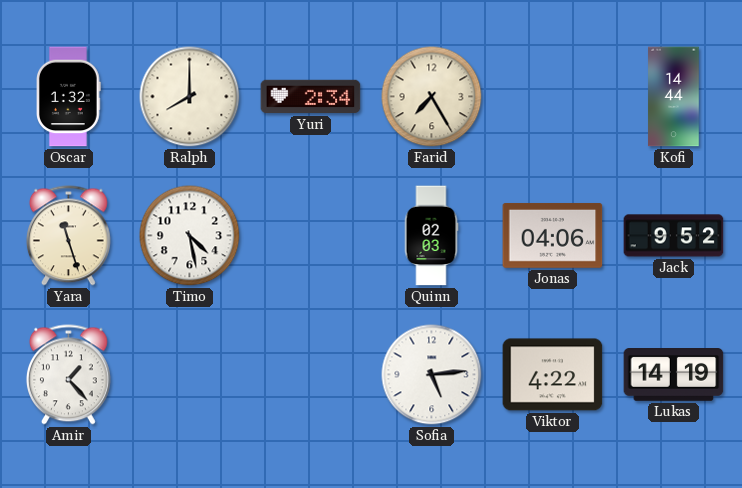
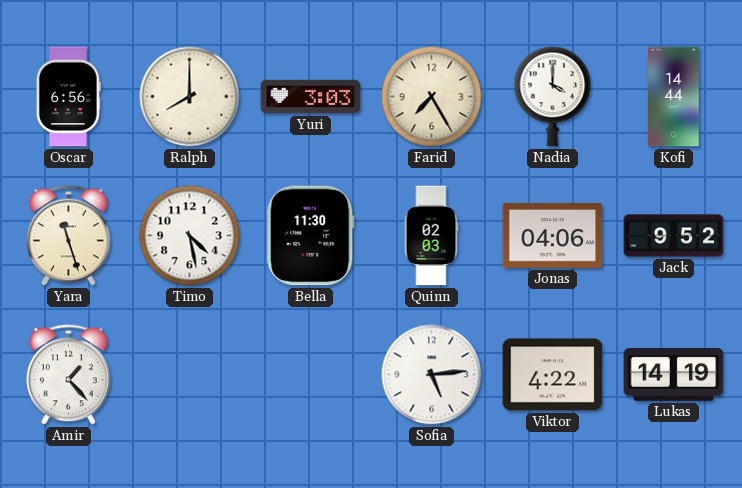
Oscar: 1:32 -> 6:56 (69, 97)
Yuri: 2:34 -> 3:03 (311, 97)
Nadia: none -> 4:00 (553, 97)
Bella: none -> 11:30 (311, 236)
